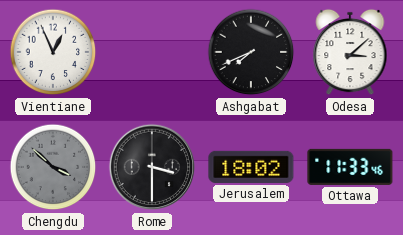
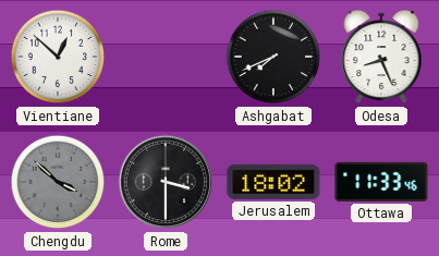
Vientiane: 12:56 -> 12:52 (58, 57)
Odesa: 3:08 -> 8:26 (381, 57)
